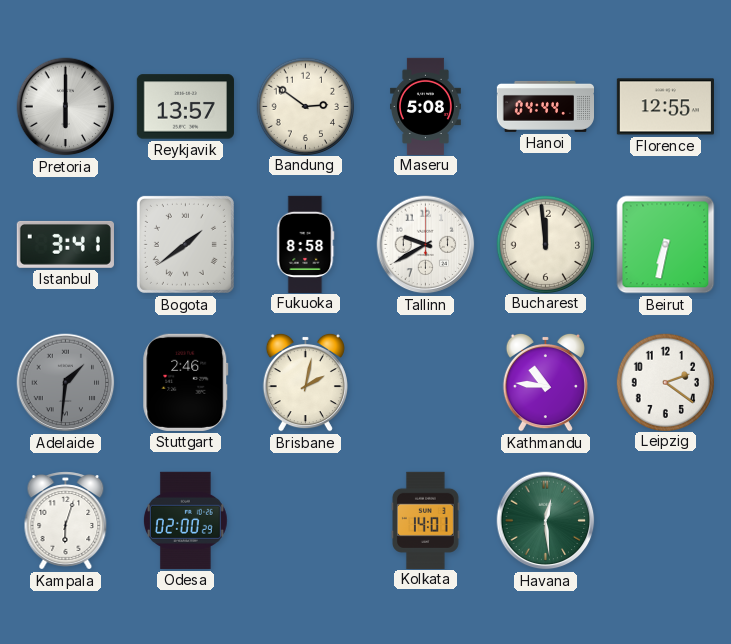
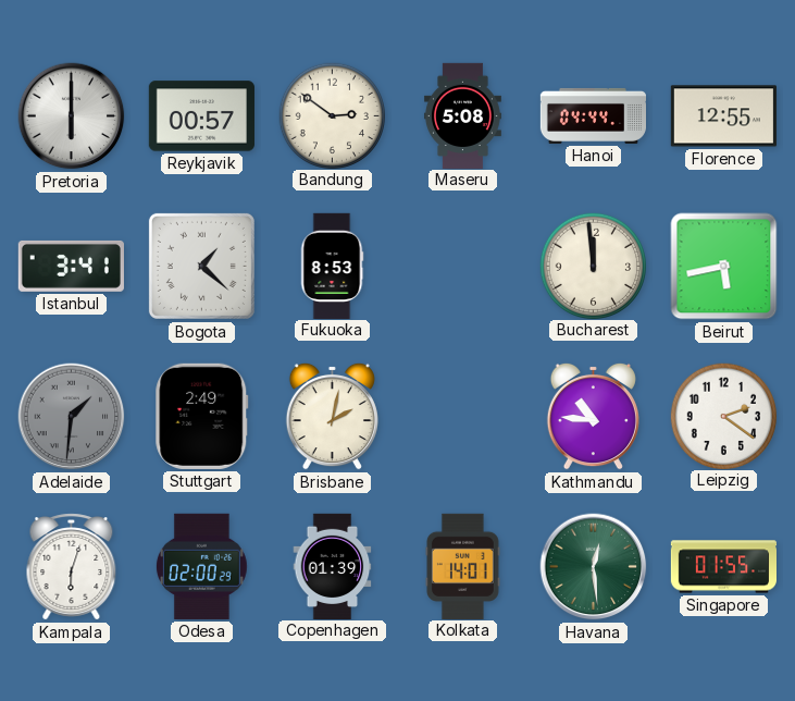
Reykjavik: 13:57 -> 00:57 (201, 116)
Bogota: 1:39 -> 1:22 (201, 266)
Fukuoka: 8:58 -> 8:53 (332, 266)
Tallinn: 9:40 -> none (426, 245)
Beirut: 6:32 -> 5:43 (724, 267)
Stuttgart: 2:46 -> 2:49 (202, 416)
Copenhagen: none -> 01:39 (333, 566)
Singapore: none -> 01:55 (723, 567)
